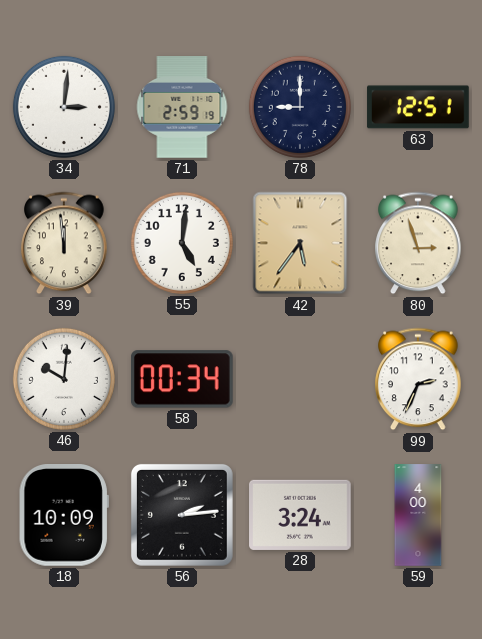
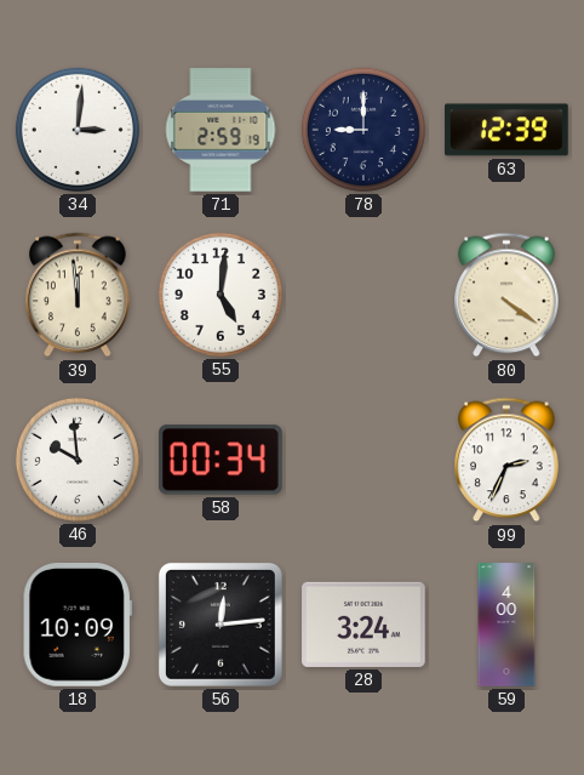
63: 12:51 -> 12:39 (506, 130)
42: 5:36 -> none (300, 243)
80: 2:57 -> 4:21 (506, 295)
46: 10:01 -> 9:59 (78, 460)
56: 2:14 -> 12:14 (221, 625)
